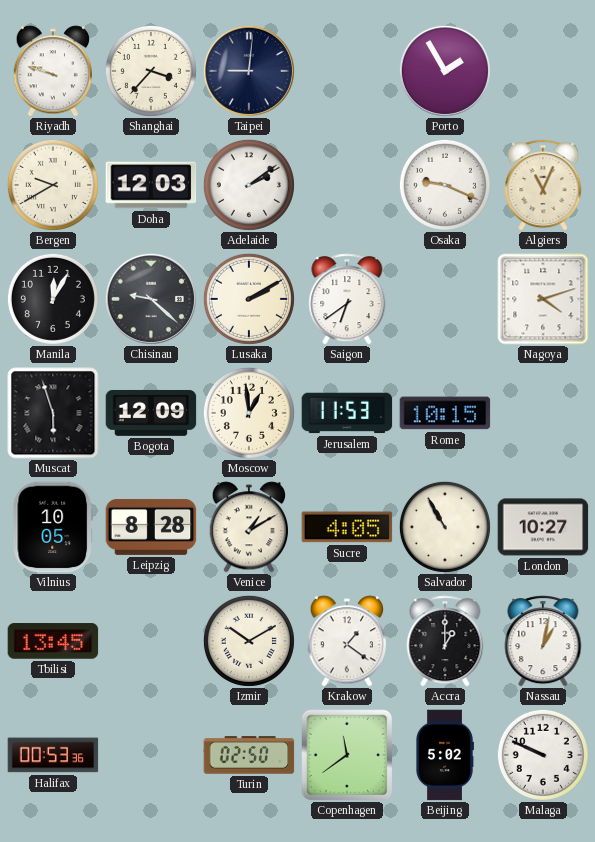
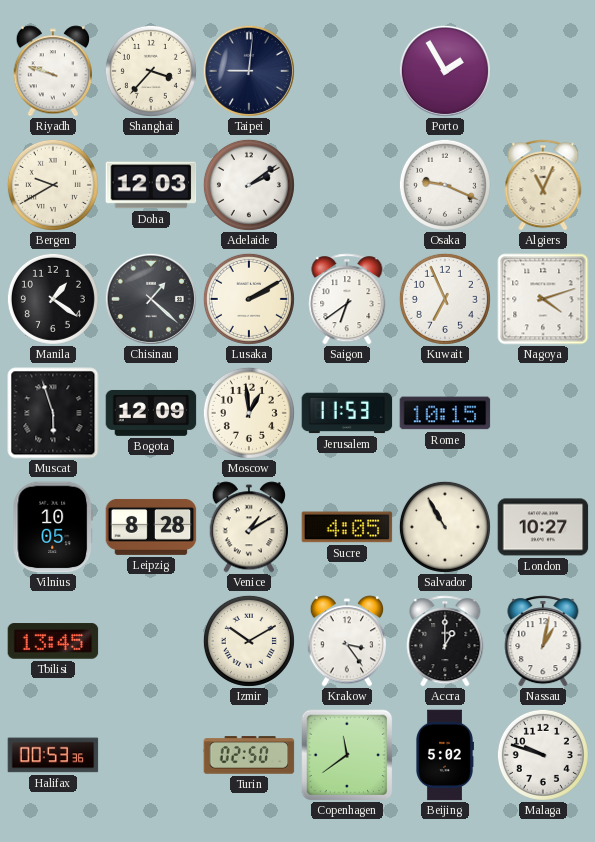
Manila: 12:05 -> 1:21 (53, 299)
Chisinau: 9:22 -> 1:22 (151, 299)
Kuwait: none -> 6:56 (445, 299)
Krakow: 1:21 -> 3:24 (346, 641)
Malaga: 9:49 -> 9:48 (543, 755)
